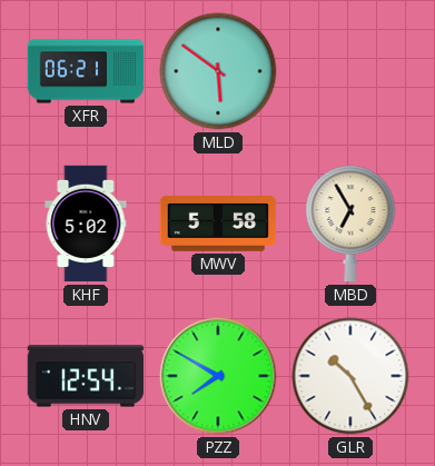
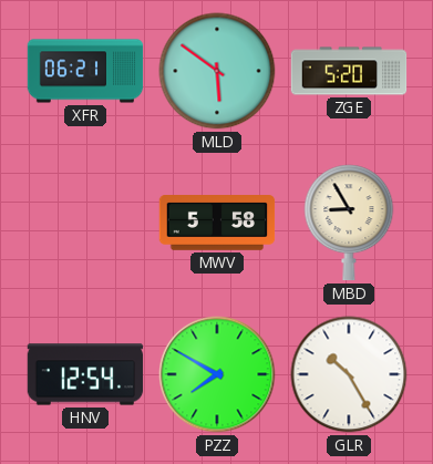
ZGE: none -> 5:20 (349, 71)
KHF: 5:02 -> none (86, 224)
MBD: 6:55 -> 8:55 (349, 223)
